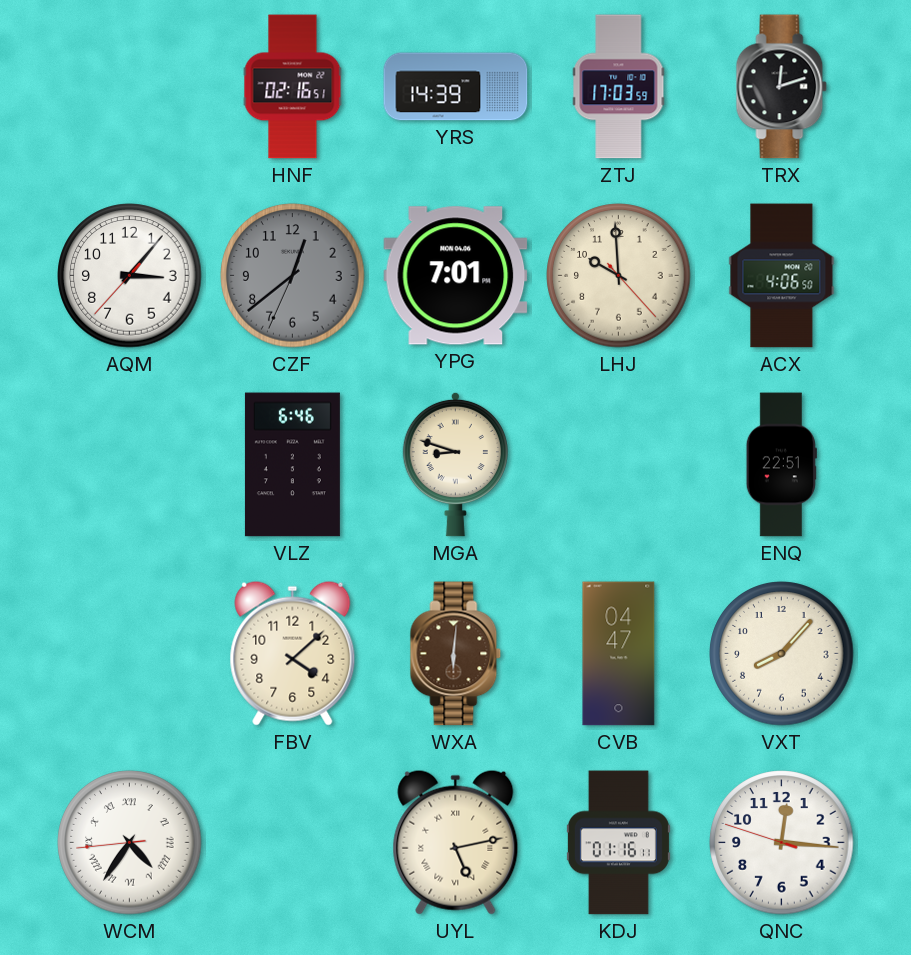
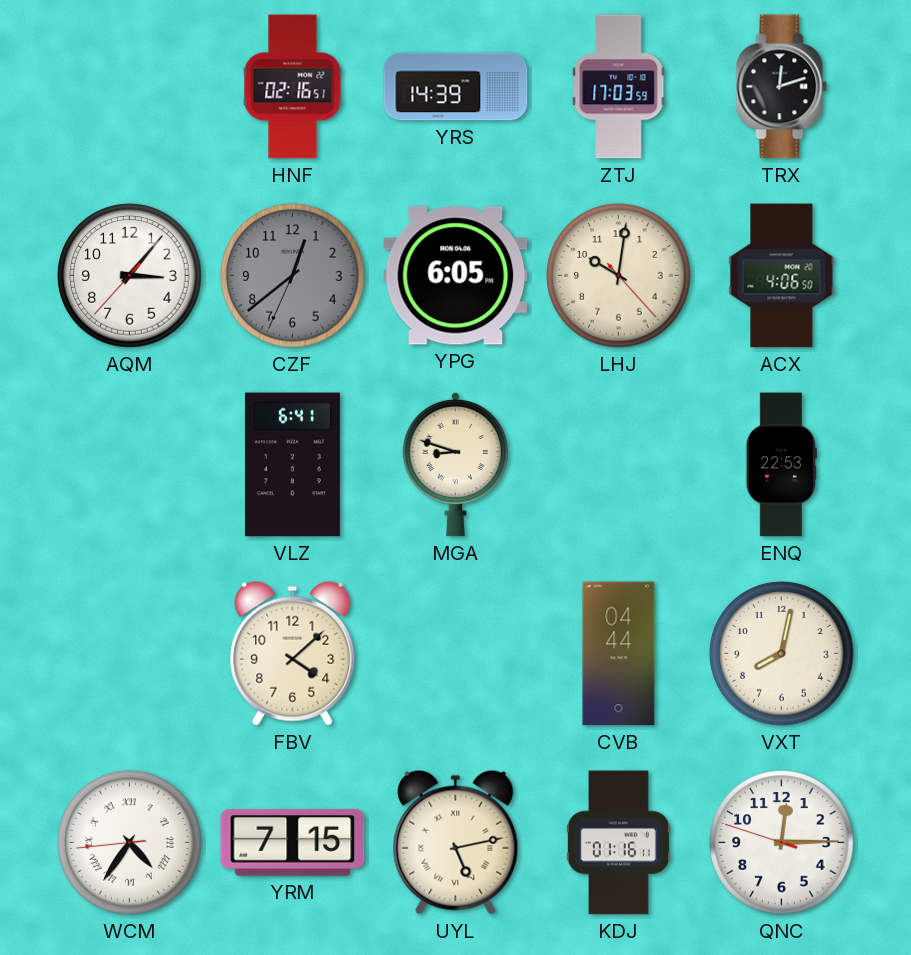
YPG: 7:01 -> 6:05 (456, 276)
LHJ: 9:59 -> 10:01 (619, 276)
VLZ: 6:46 -> 6:41 (292, 465)
ENQ: 22:51 -> 22:53 (781, 465)
WXA: 6:01 -> none (456, 654)
CVB: 04:47 -> 04:44 (619, 654)
VXT: 8:07 -> 8:02 (782, 654)
YRM: none -> 7:15 (293, 843)
QNC: 12:15 -> 12:14 (782, 843)
